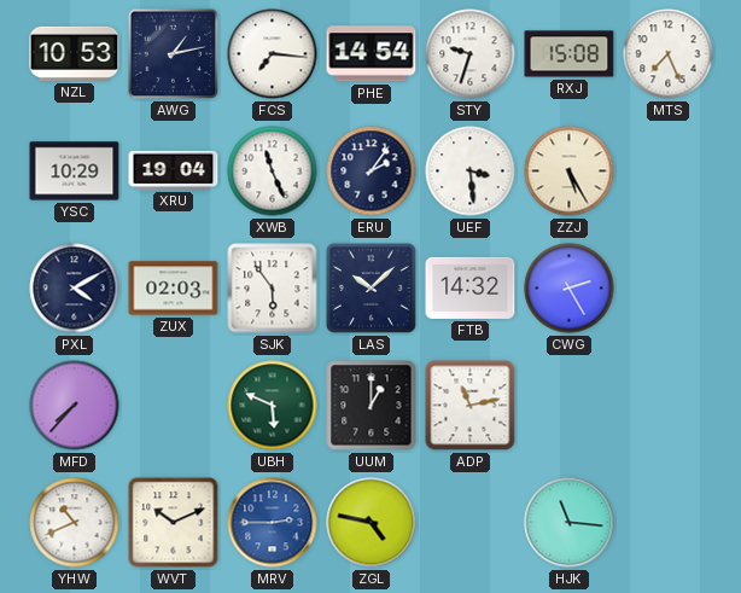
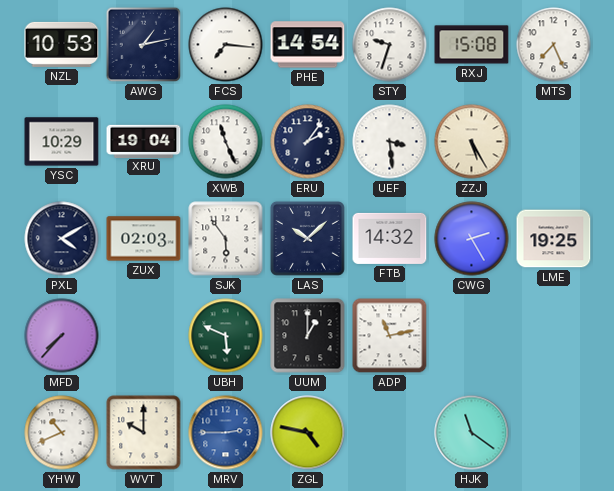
LME: none -> 19:25 (554, 239)
WVT: 10:11 -> 10:00 (144, 433)
HJK: 11:16 -> 11:21 (472, 433)
